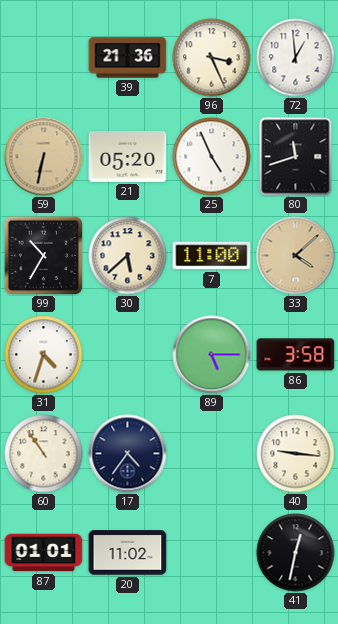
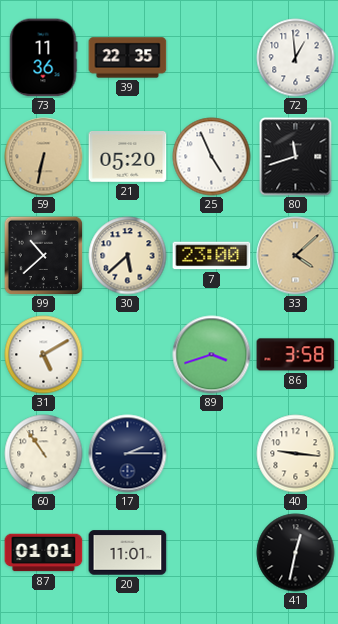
73: none -> 11:36 (44, 58)
39: 21:36 -> 22:35 (128, 58)
96: 3:26 -> none (212, 58)
99: 10:35 -> 10:38 (43, 255)
7: 11:00 -> 23:00 (212, 256)
31: 4:33 -> 5:10 (44, 355)
89: 5:15 -> 3:42 (212, 355)
17: 4:36 -> 2:15 (128, 454)
20: 11:02 -> 11:01 (128, 553)
